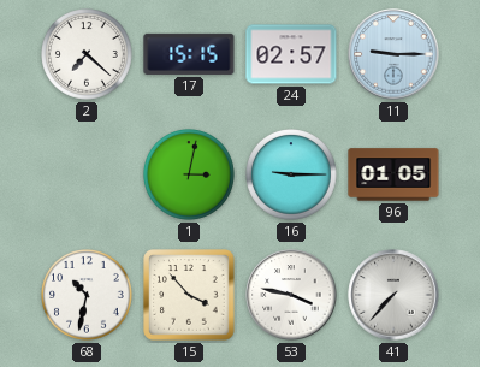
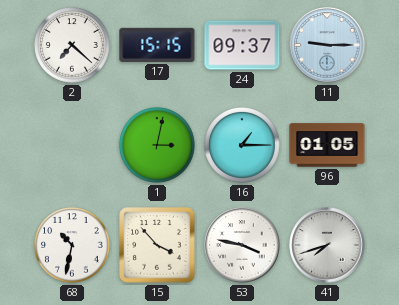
24: 02:57 -> 09:37 (242, 45)
16: 9:15 -> 1:15 (243, 146)
41: 7:37 -> 7:42 (327, 245)
